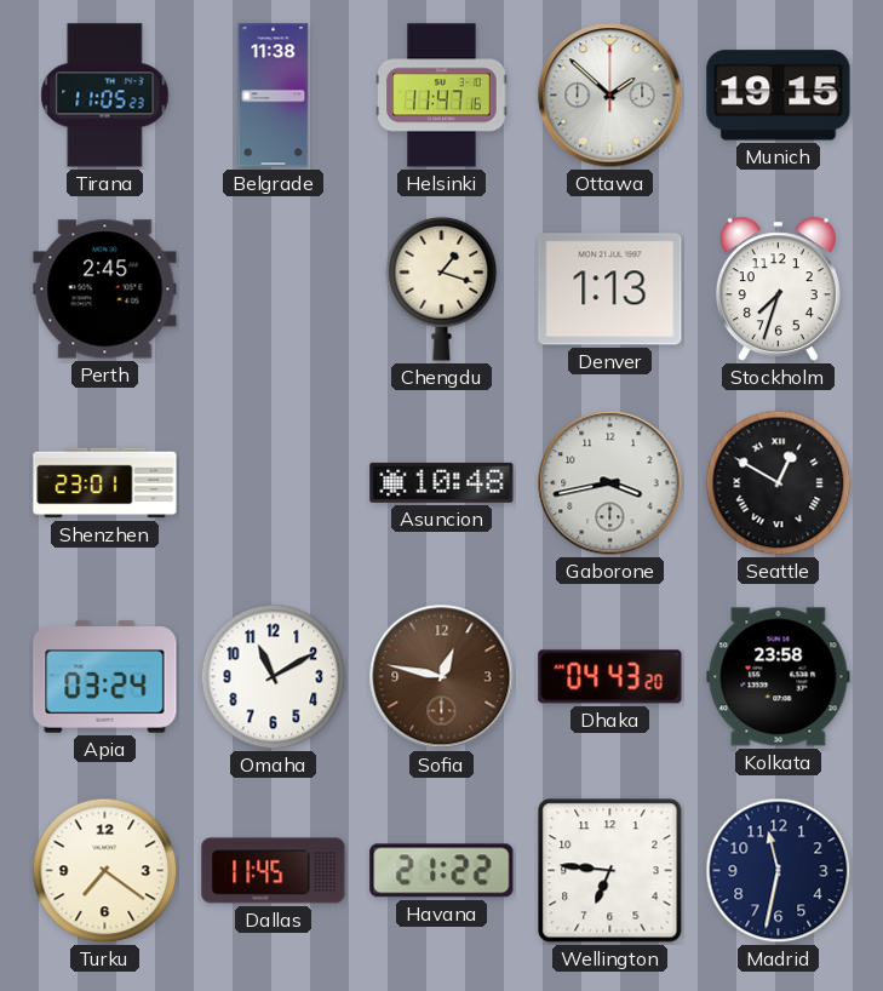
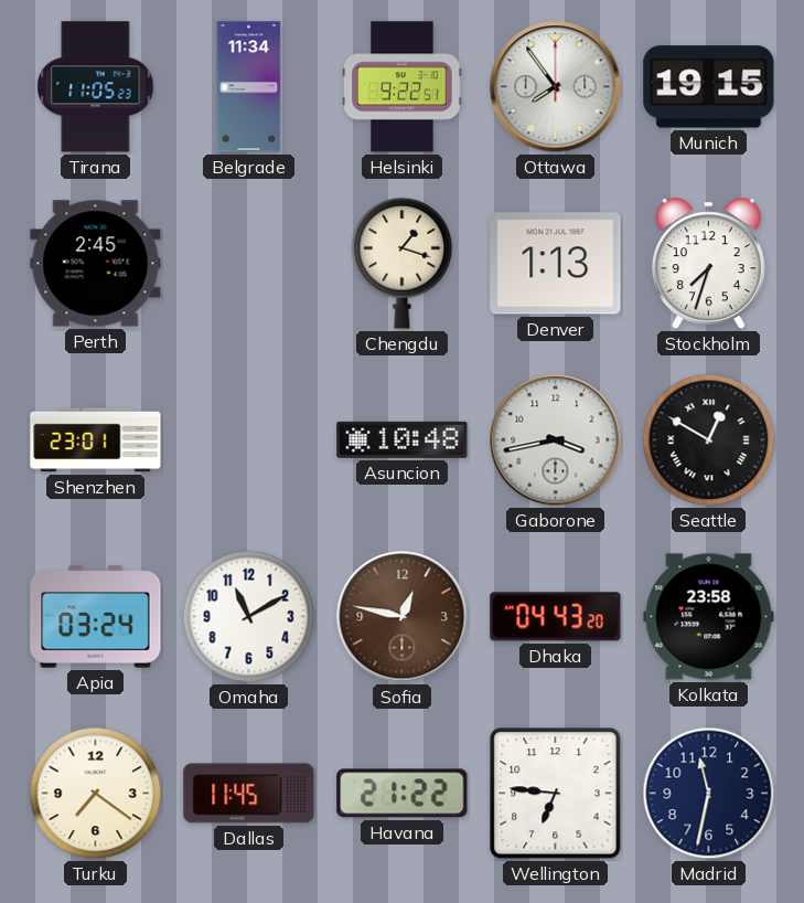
Belgrade: 11:38 -> 11:34 (249, 87)
Helsinki: 11:47 -> 9:22 (403, 87)
Ottawa: 1:52 -> 7:54 (556, 87)
